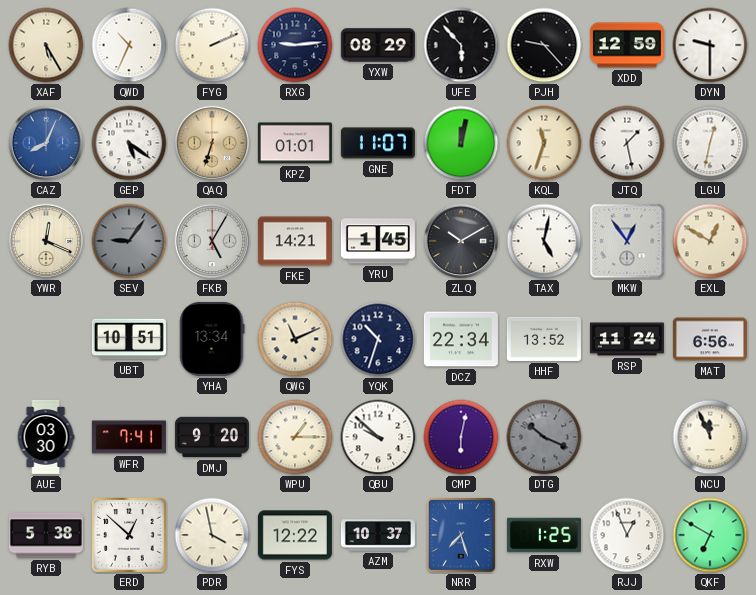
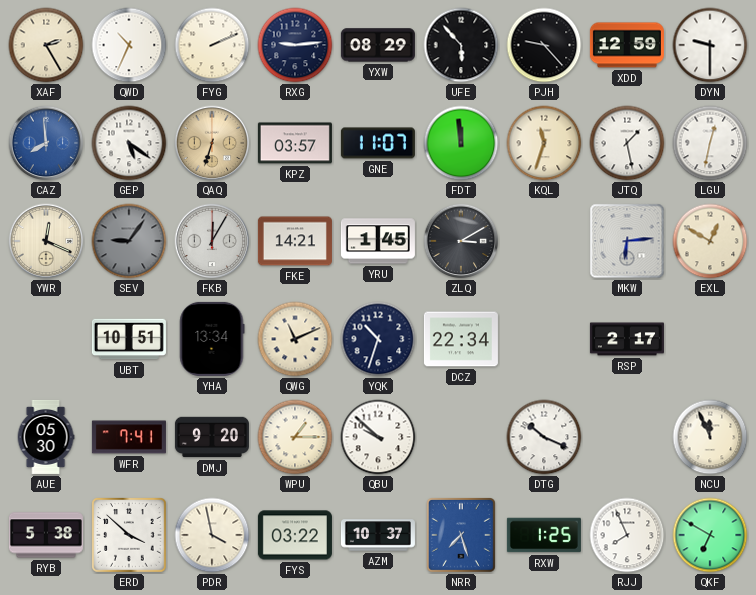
XAF: 5:25 -> 2:25 (46, 45)
CAZ: 8:04 -> 7:59 (46, 143)
KPZ: 01:01 -> 03:57 (295, 143)
FDT: 12:02 -> 11:59 (461, 143)
FKB: 5:05 -> 12:05 (212, 241)
ZLQ: 10:10 -> 3:10 (461, 241)
TAX: 5:02 -> none (544, 241)
MKW: 12:54 -> 6:14 (627, 241)
HHF: 13:52 -> none (544, 339)
RSP: 11:24 -> 2:17 (627, 339)
MAT: 6:56 -> none (710, 339)
AUE: 03:30 -> 05:30 (46, 437)
CMP: 6:02 -> none (461, 437)
DTG dial: grey -> white (544, 437)
ERD: 12:52 -> 3:52 (130, 536)
FYS: 12:22 -> 03:22 (295, 535)
RJJ: 12:56 -> 7:56 (627, 535)
